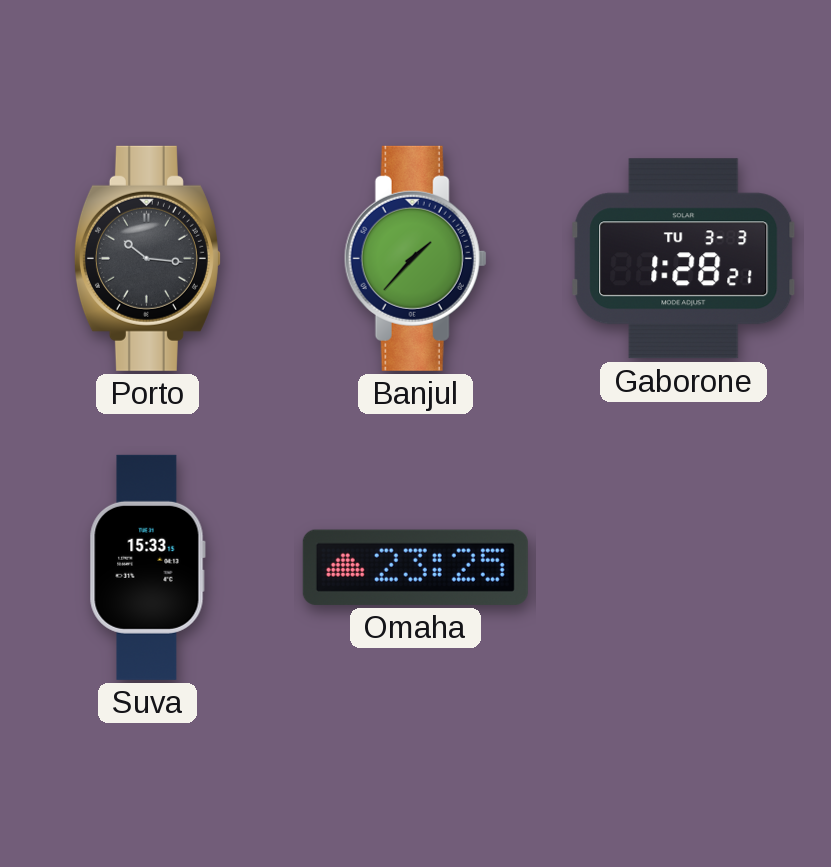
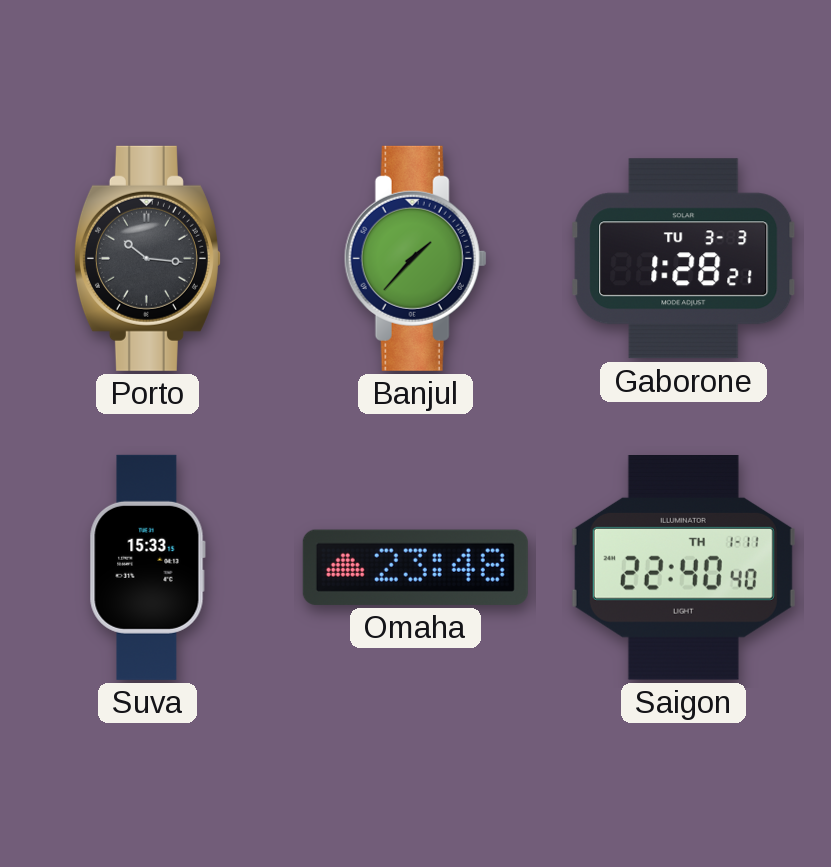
Omaha: 23:25 -> 23:48 (415, 567)
Saigon: none -> 22:40 (683, 568)
